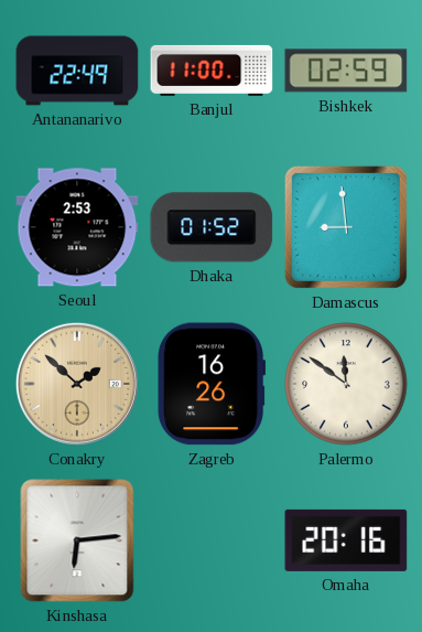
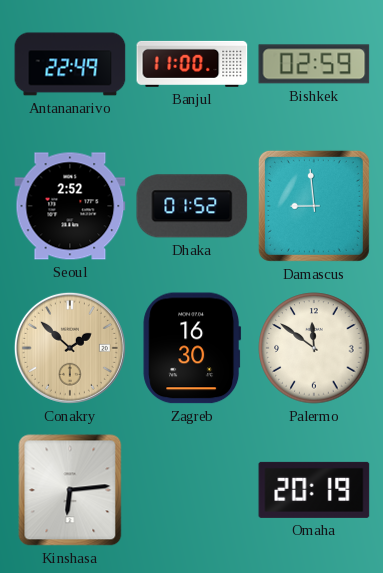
Seoul: 2:53 -> 2:52 (70, 206)
Zagreb: 16:26 -> 16:30 (192, 348)
Omaha: 20:16 -> 20:19 (314, 490)
